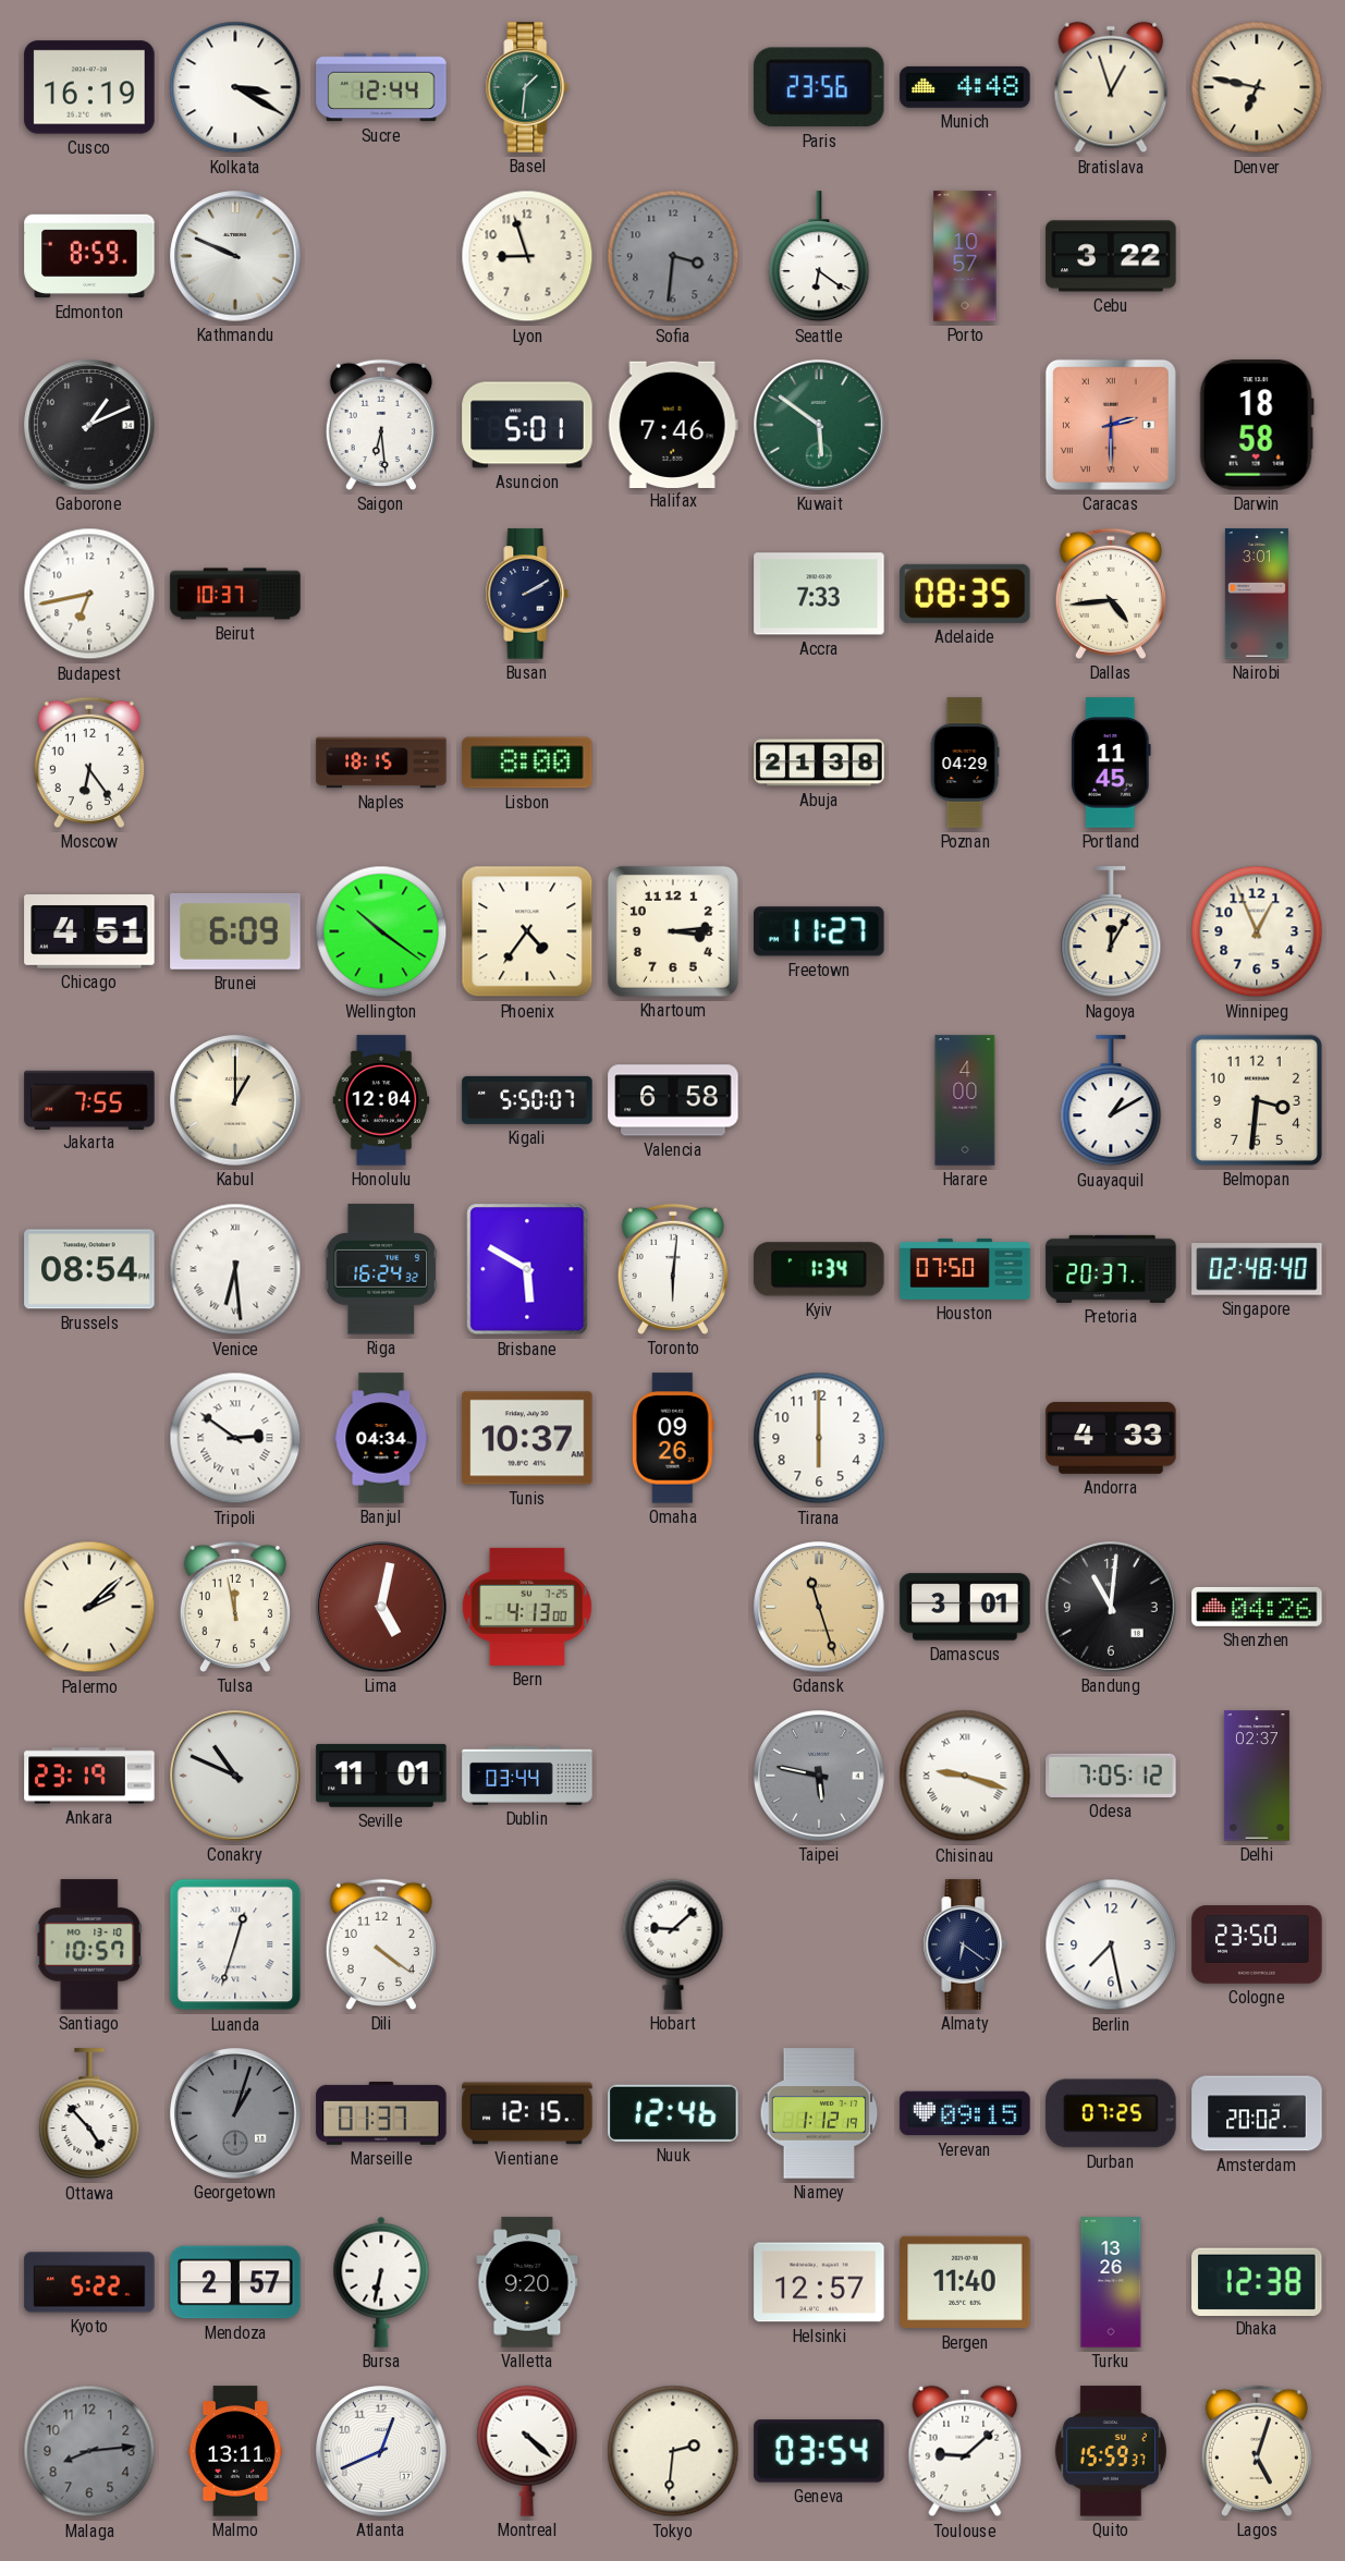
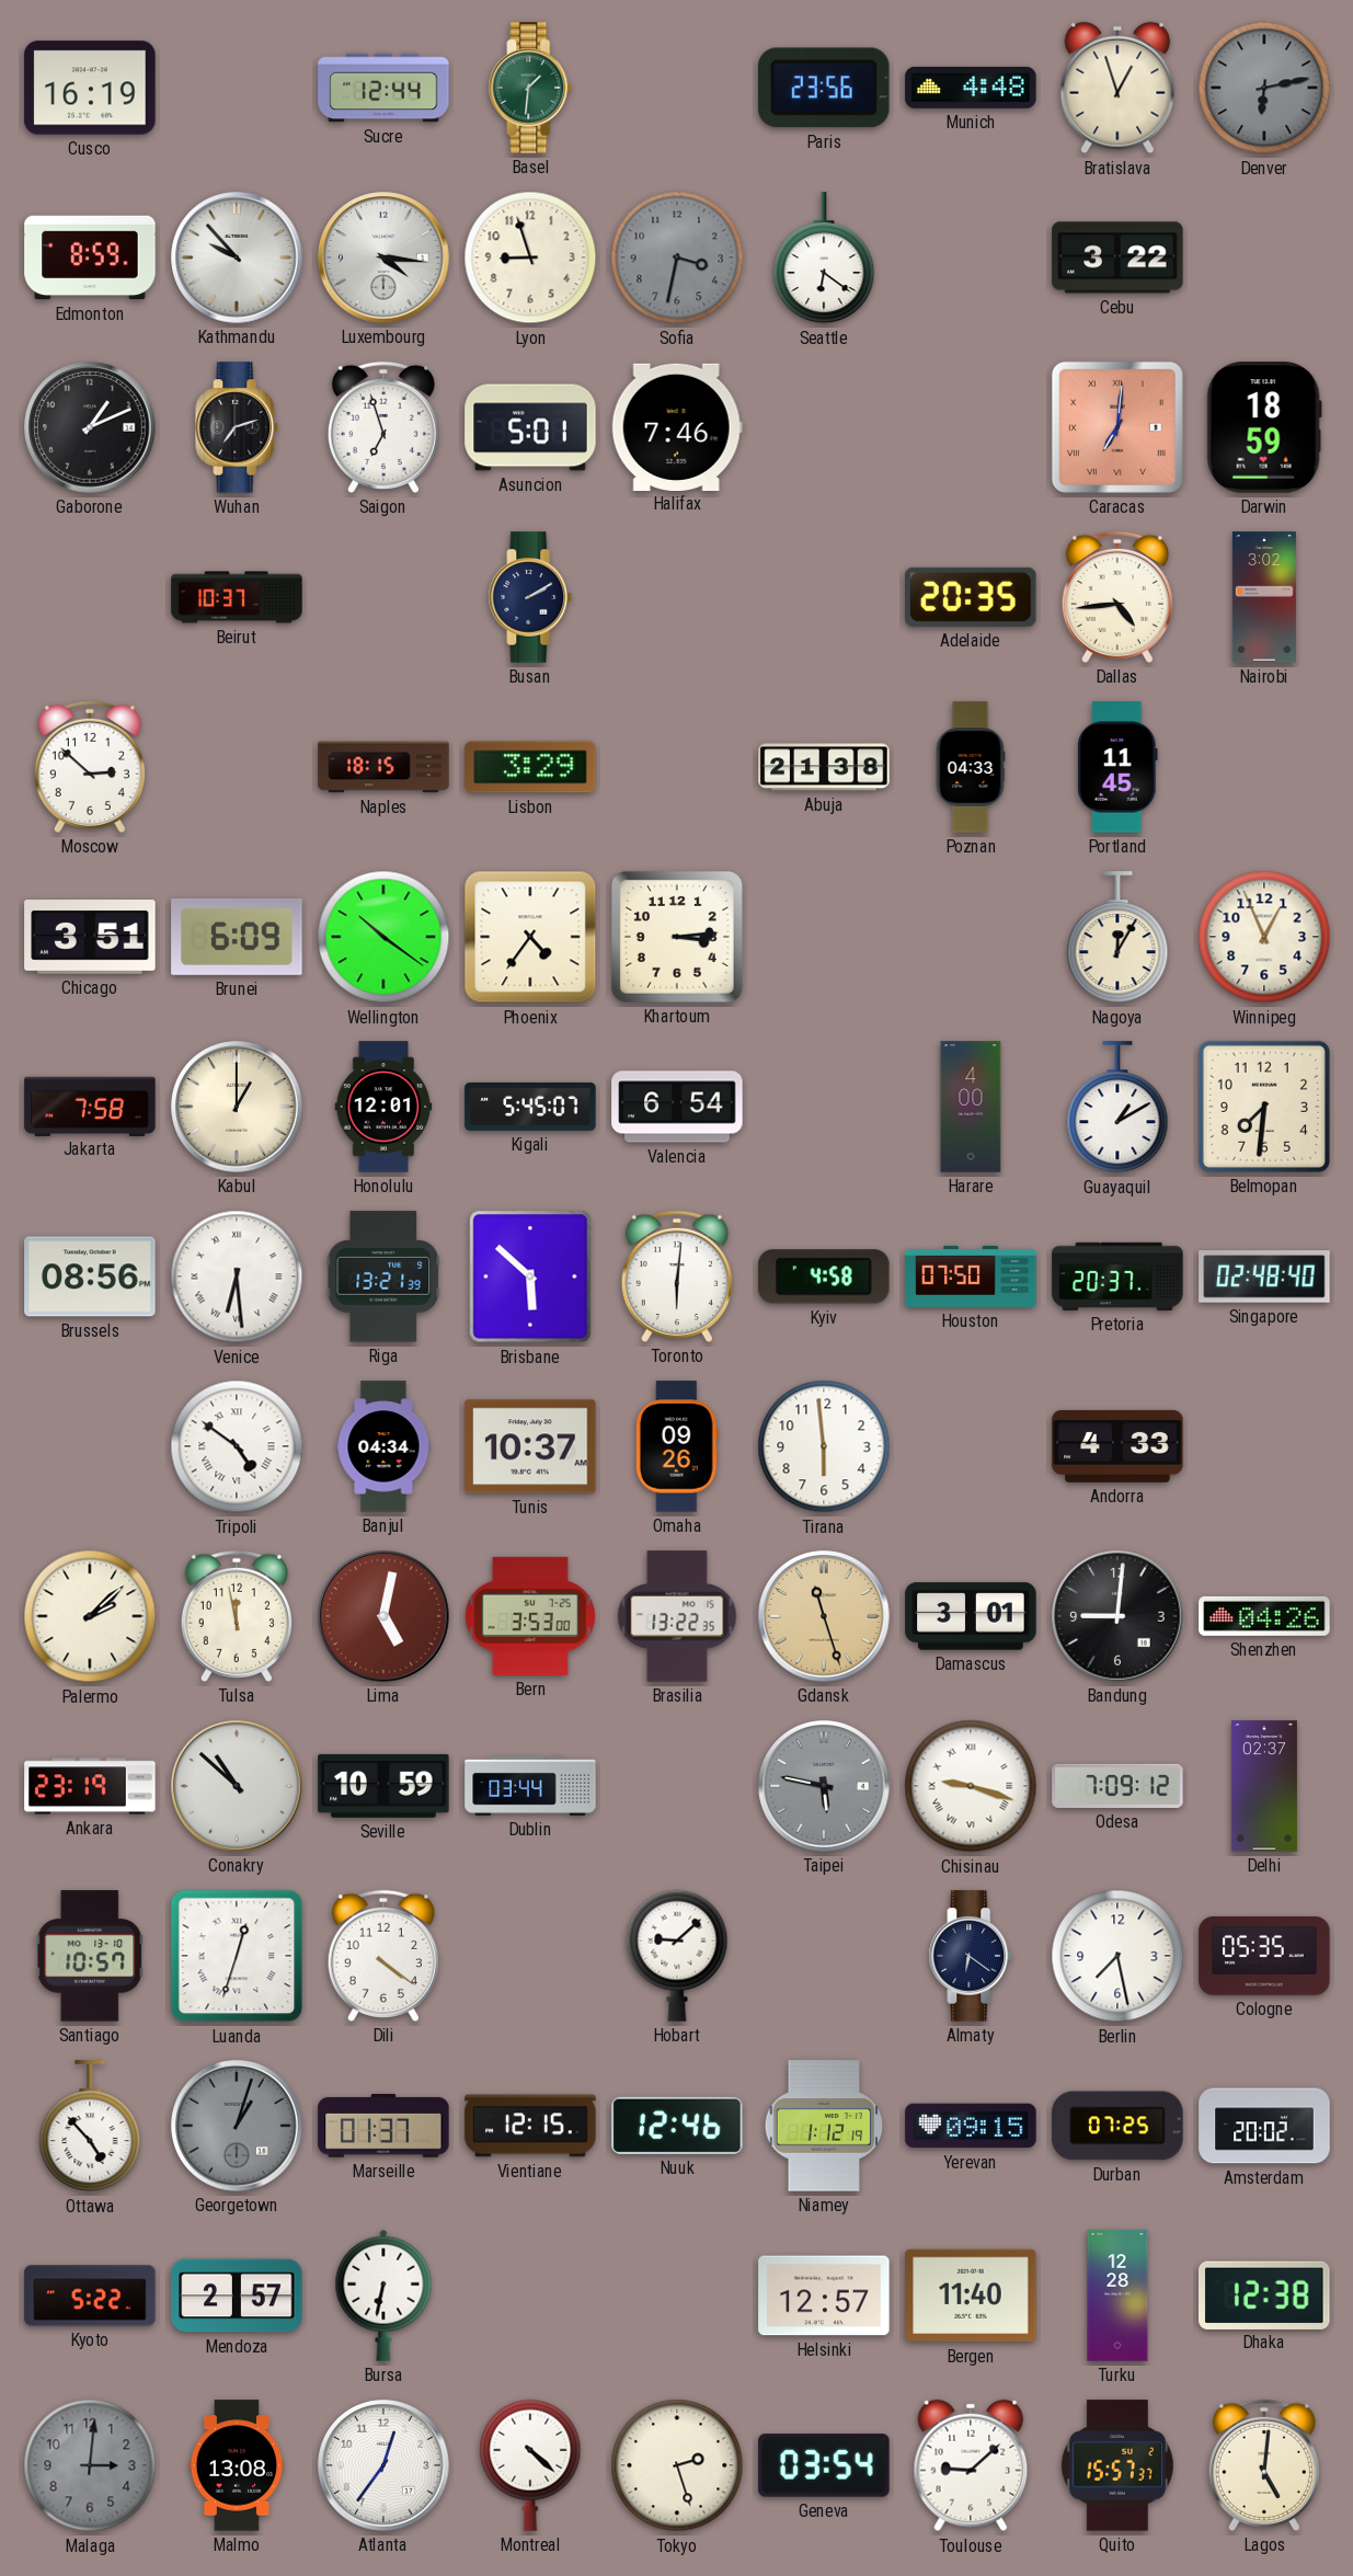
Kolkata: 3:20 -> none (235, 87)
Denver: 6:47 -> 6:13 (1264, 88)
Denver dial: cream -> grey (1264, 88)
Kathmandu: 9:49 -> 9:53 (237, 257)
Luxembourg: none -> 4:16 (383, 257)
Sofia: 3:31 -> 3:32 (677, 257)
Porto: 10:57 -> none (965, 256)
Wuhan: none -> 7:12 (237, 427)
Saigon: 6:29 -> 6:57 (383, 427)
Kuwait: 5:51 -> none (819, 425)
Caracas: 2:30 -> 7:01 (1117, 427)
Darwin: 18:58 -> 18:59 (1264, 427)
Budapest: 6:43 -> none (89, 594)
Accra: 7:33 -> none (819, 594)
Adelaide: 08:35 -> 20:35 (971, 597)
Nairobi: 3:01 -> 3:02 (1264, 597)
Moscow: 6:24 -> 2:52 (90, 767)
Lisbon: 8:00 -> 3:29 (530, 767)
Poznan: 04:29 -> 04:33 (971, 767)
Chicago: 4:51 -> 3:51 (90, 937)
Freetown: 11:27 -> none (819, 931)
Jakarta: 7:55 -> 7:58 (90, 1106)
Honolulu: 12:04 -> 12:01 (383, 1107)
Kigali: 5:50 -> 5:45 (530, 1107)
Valencia: 6:58 -> 6:54 (677, 1107)
Belmopan: 3:31 -> 7:31 (1264, 1107)
Brussels: 08:54 -> 08:56 (90, 1276)
Riga: 16:24 -> 13:21 (383, 1276)
Brisbane: 5:50 -> 5:52 (530, 1276)
Kyiv: 1:34 -> 4:58 (824, 1276)
Tripoli: 2:51 -> 4:51 (237, 1446)
Tirana: 6:00 -> 5:59 (824, 1446)
Bern: 4:13 -> 3:53 (530, 1616)
Brasilia: none -> 13:22 (677, 1616)
Bandung: 11:01 -> 9:01 (1117, 1616)
Conakry: 10:49 -> 10:52 (237, 1786)
Seville: 11:01 -> 10:59 (383, 1786)
Odesa: 7:05 -> 7:09 (1117, 1786)
Cologne: 23:50 -> 05:35 (1264, 1956)
Valletta: 9:20 -> none (527, 2282)
Turku: 13:26 -> 12:28 (1117, 2295)
Malaga: 8:14 -> 3:01 (90, 2465)
Malmo: 13:11 -> 13:08 (237, 2465)
Atlanta: 12:41 -> 12:36 (383, 2465)
Tokyo: 2:31 -> 2:27 (677, 2465)
Quito: 15:59 -> 15:57 (1117, 2465)
Lagos: 5:03 -> 5:01 (1264, 2465)
